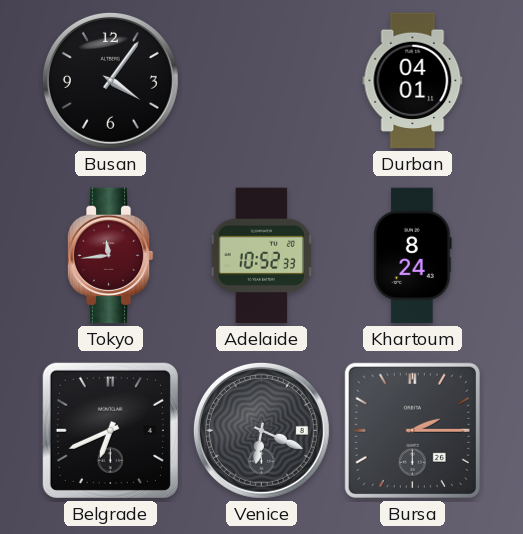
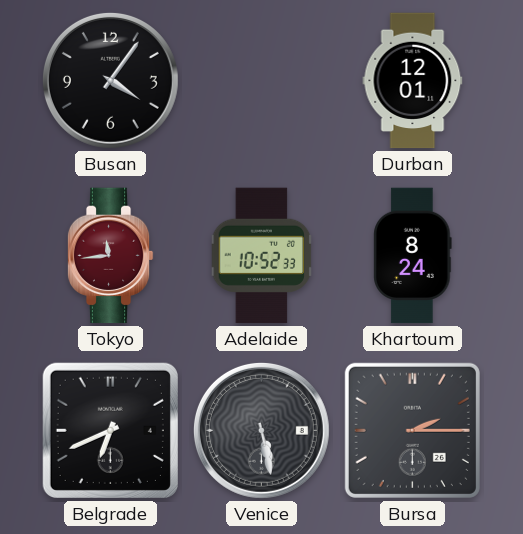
Durban: 04:01 -> 12:01 (413, 81)
Venice: 6:19 -> 5:28 (261, 430)
